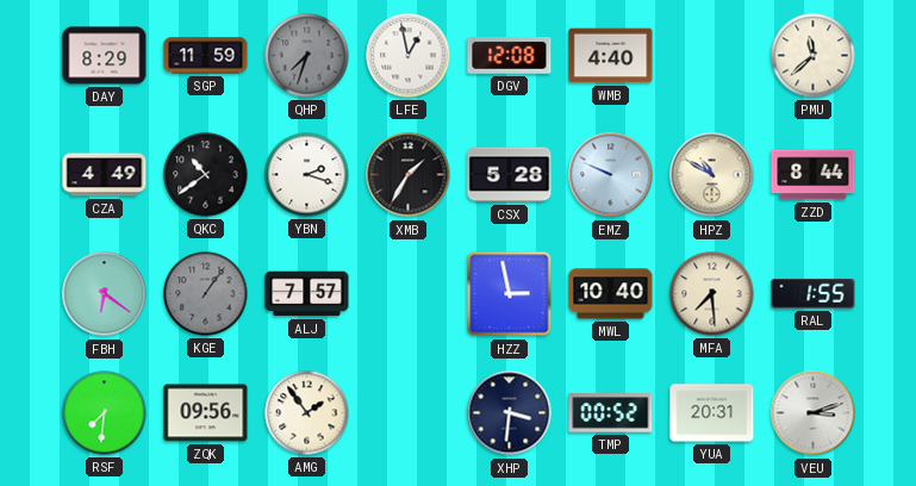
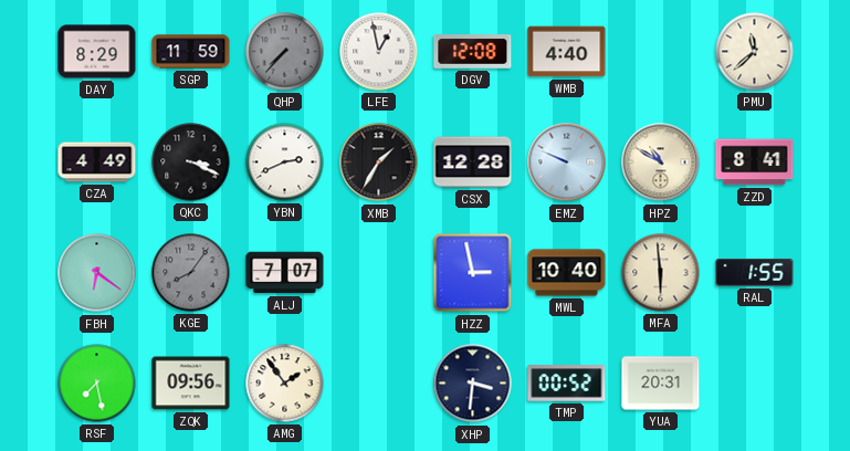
QHP: 7:33 -> 7:37 (285, 52)
QKC: 10:39 -> 3:19 (191, 162)
YBN: 2:18 -> 2:41 (285, 162)
CSX: 5:28 -> 12:28 (473, 162)
ZZD: 8:44 -> 8:41 (755, 162)
KGE: 1:06 -> 8:06 (191, 273)
ALJ: 7:57 -> 7:07 (285, 273)
MFA: 7:29 -> 5:59 (661, 273)
RSF: 7:31 -> 7:28 (97, 384)
VEU: 3:12 -> none (814, 413)
